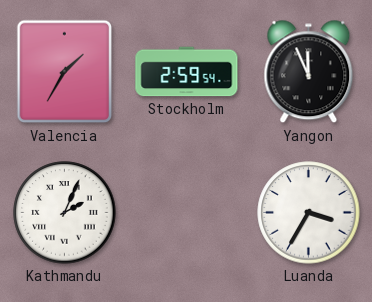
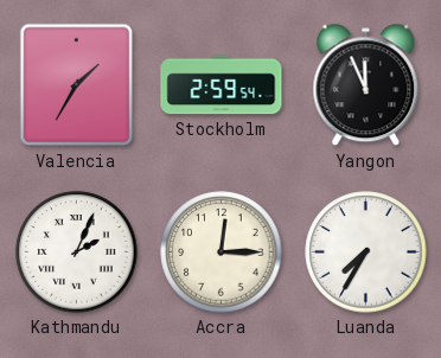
Accra: none -> 12:15 (222, 252)
Luanda: 3:35 -> 7:35 (366, 252)
